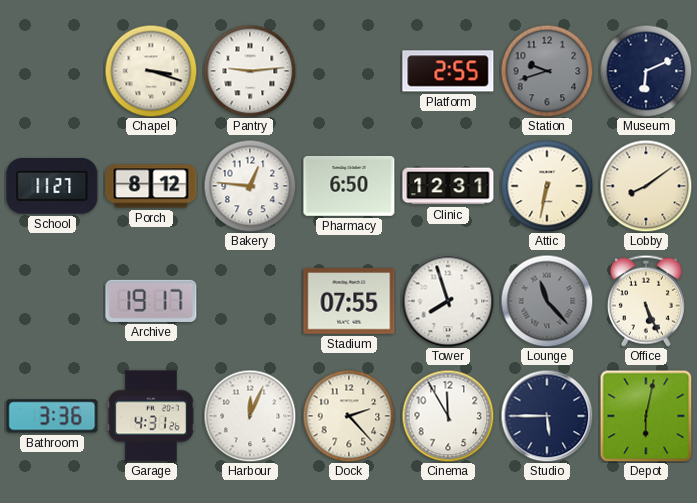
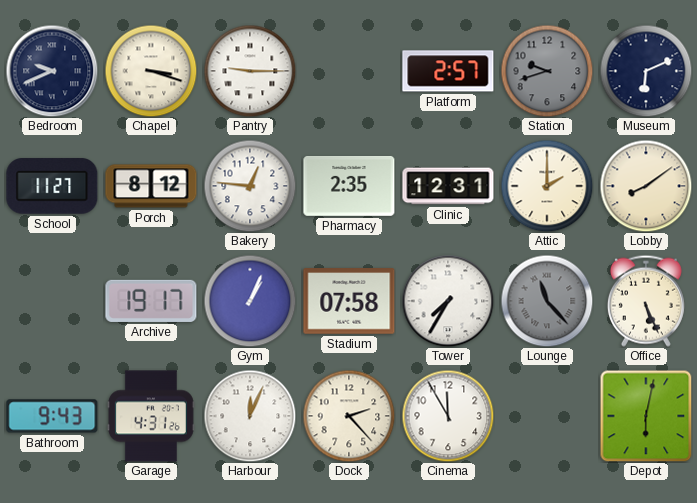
Bedroom: none -> 9:41 (52, 71)
Pantry: 9:14 -> 9:15 (250, 71)
Platform: 2:55 -> 2:57 (448, 71)
Pharmacy: 6:50 -> 2:35 (349, 186)
Attic: 6:32 -> 2:00 (547, 186)
Gym: none -> 1:04 (250, 301)
Stadium: 07:55 -> 07:58 (349, 301)
Tower: 7:57 -> 7:35 (448, 301)
Bathroom: 3:36 -> 9:43 (52, 416)
Studio: 5:45 -> none (547, 416)
